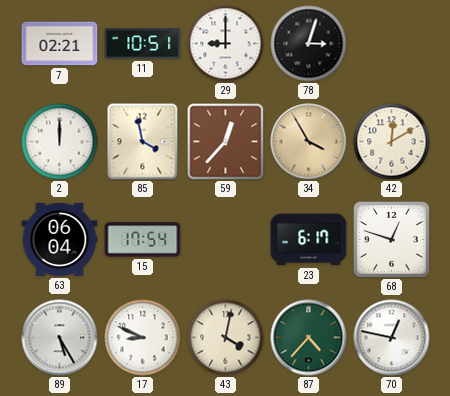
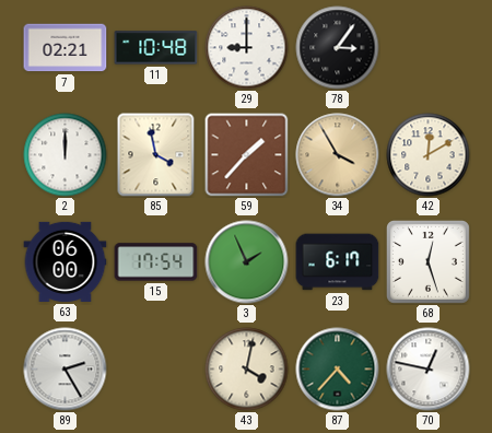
11: 10:51 -> 10:48 (156, 48)
78: 3:03 -> 3:06 (338, 48)
59: 12:37 -> 1:37 (247, 155)
63: 06:04 -> 06:00 (66, 261)
3: none -> 1:56 (247, 262)
68: 12:48 -> 12:27 (427, 261)
89: 5:25 -> 2:25 (66, 370)
17: 8:49 -> none (143, 338)
